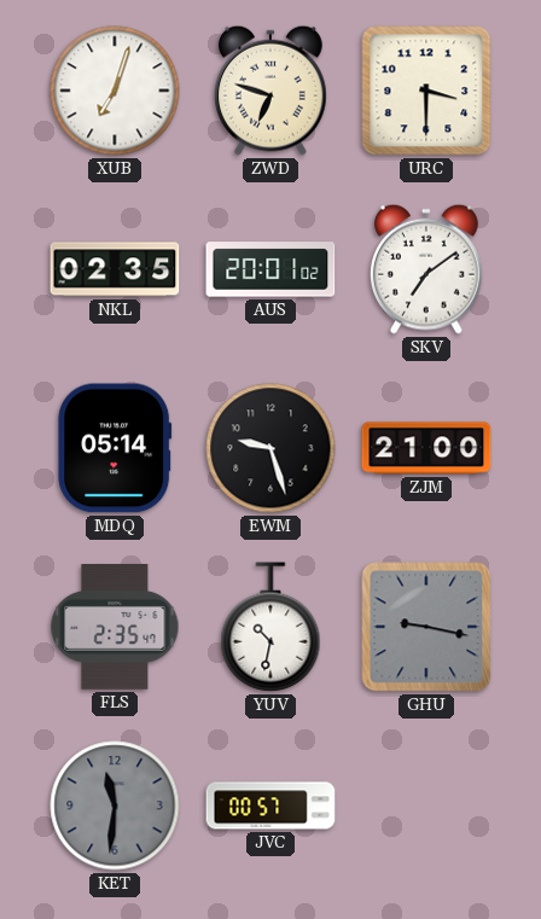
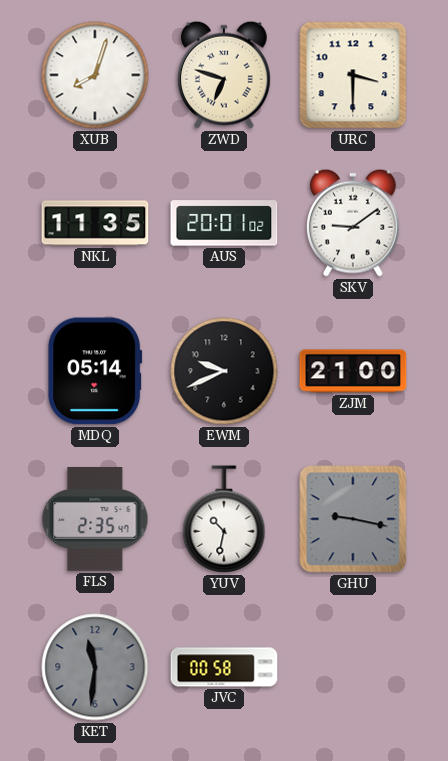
XUB: 7:03 -> 8:03 (95, 75)
NKL: 02:35 -> 11:35 (95, 223)
SKV: 7:09 -> 9:09 (353, 223)
EWM: 9:27 -> 9:41 (224, 371)
JVC: 00:57 -> 00:58 (224, 667)
